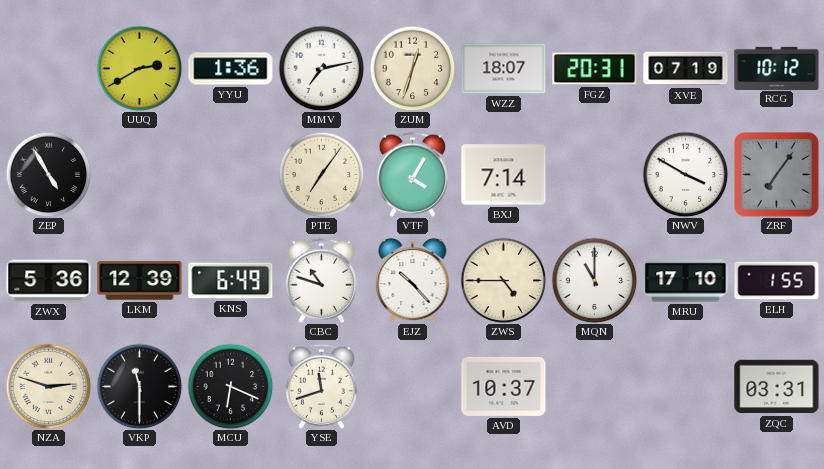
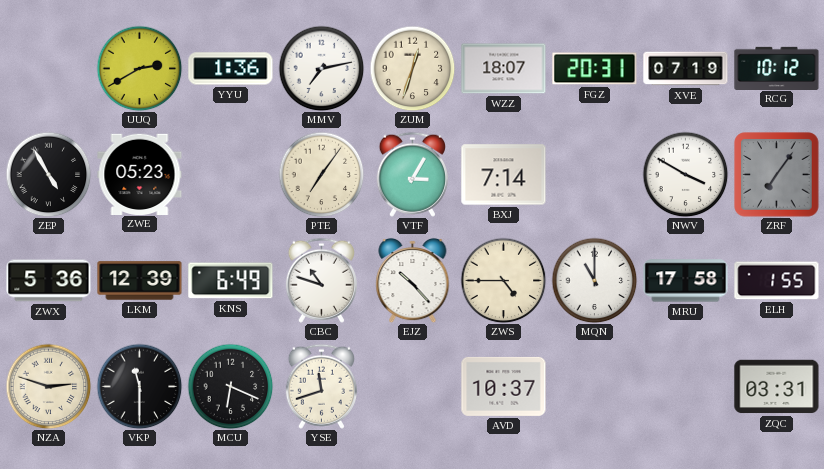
ZWE: none -> 05:23 (140, 174)
VTF: 4:05 -> 3:05 (412, 174)
MRU: 17:10 -> 17:58 (686, 281)
